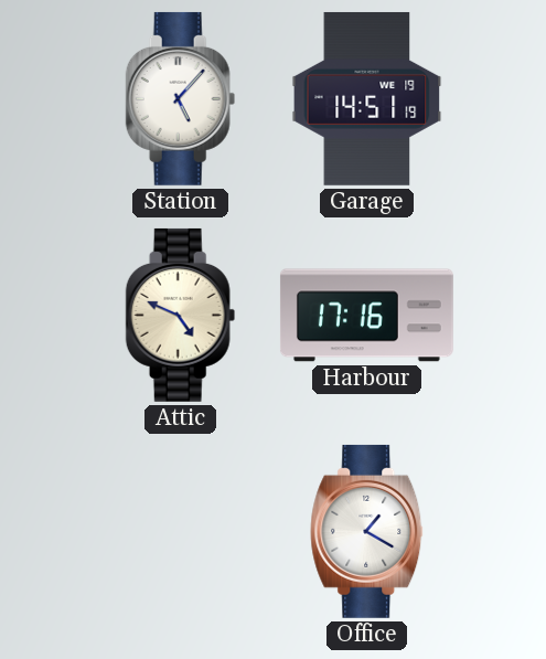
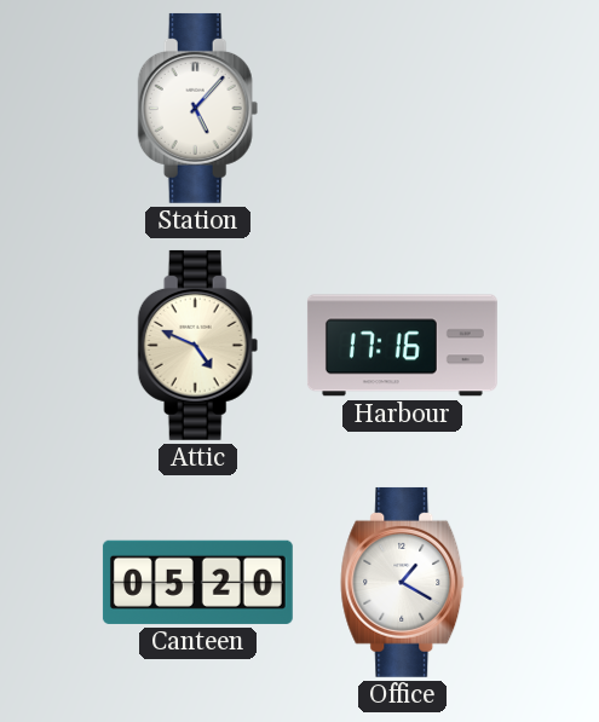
Garage: 14:51 -> none (367, 98)
Canteen: none -> 05:20 (197, 582)
